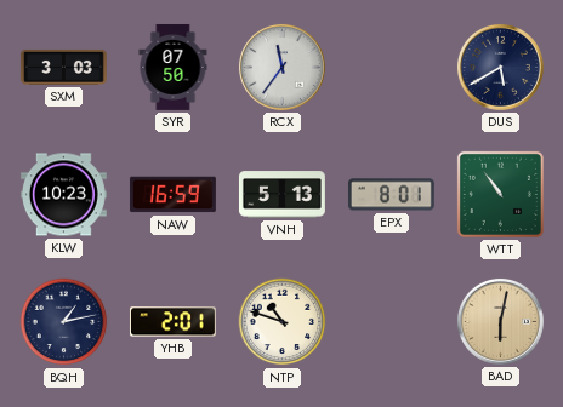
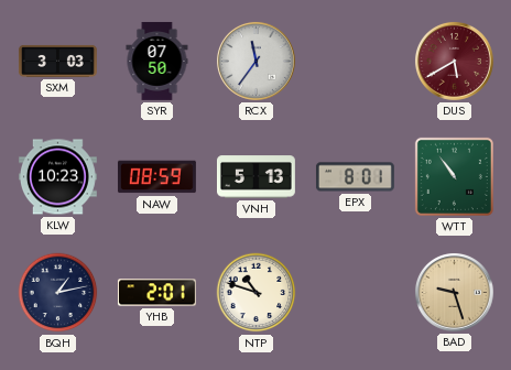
DUS dial: navy -> burgundy (454, 61)
NAW: 16:59 -> 08:59 (156, 177)
BAD: 6:02 -> 9:27 (454, 292)
